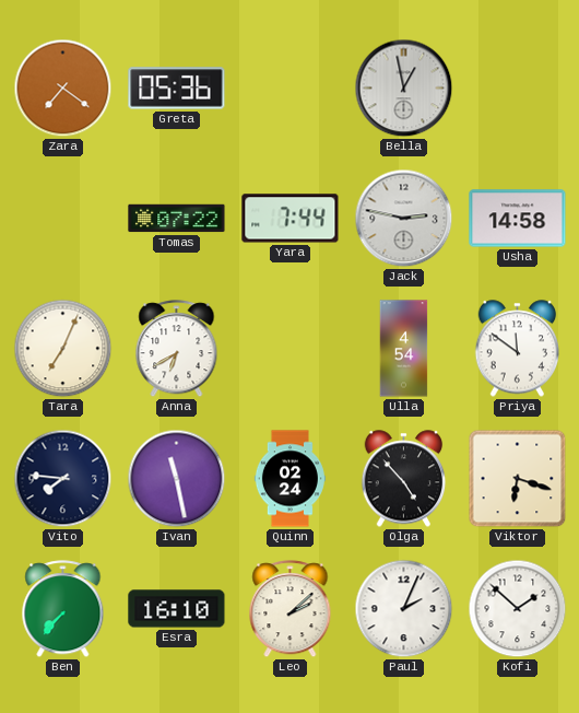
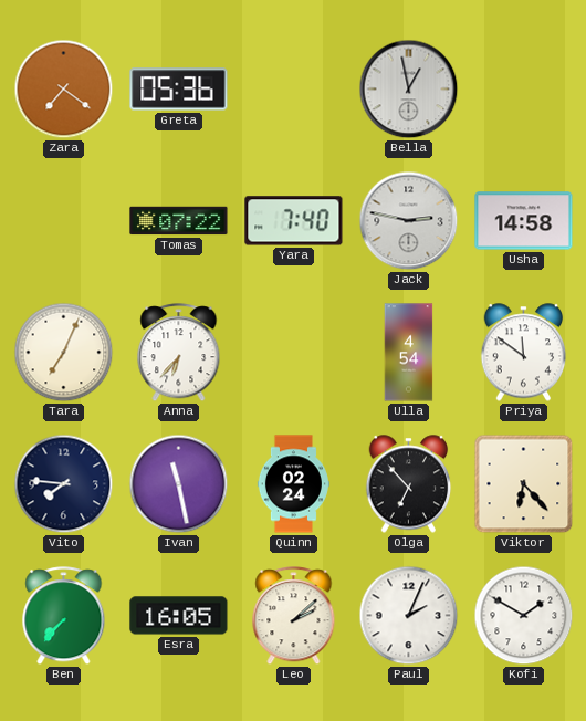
Yara: 7:44 -> 7:40 (294, 221)
Anna: 6:40 -> 6:37 (179, 353)
Olga: 4:53 -> 6:53 (409, 484)
Viktor: 6:18 -> 6:23 (524, 484)
Esra: 16:10 -> 16:05 (179, 616)
Kofi: 1:52 -> 1:50 (524, 616)
